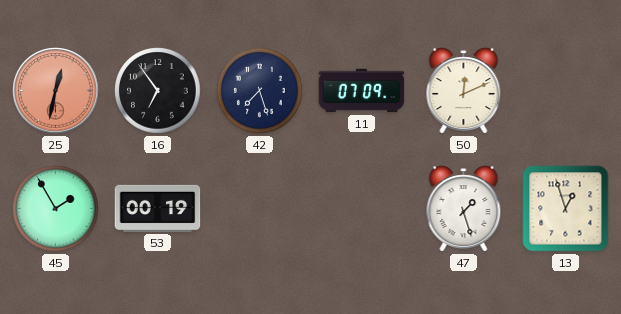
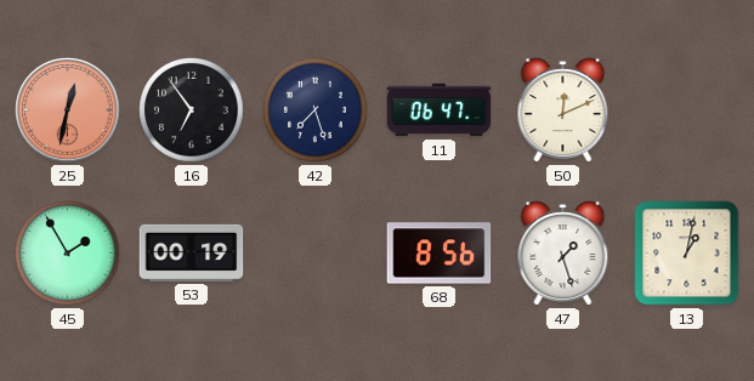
11: 07:09 -> 06:47 (440, 110)
68: none -> 8:56 (440, 254)
13: 12:57 -> 1:02 (687, 254)
